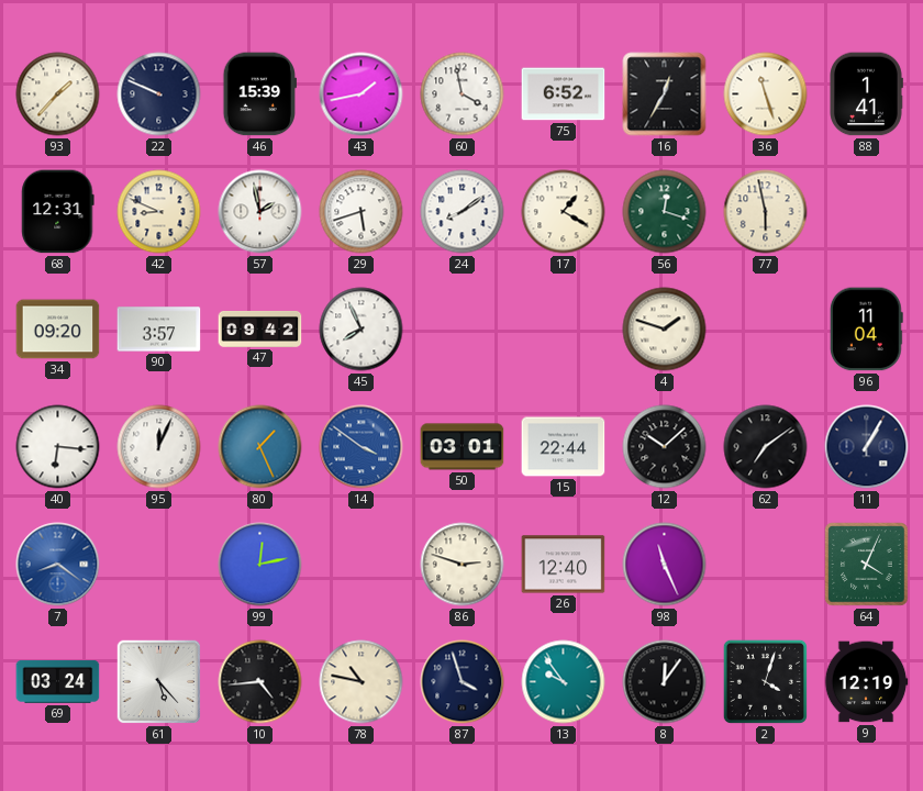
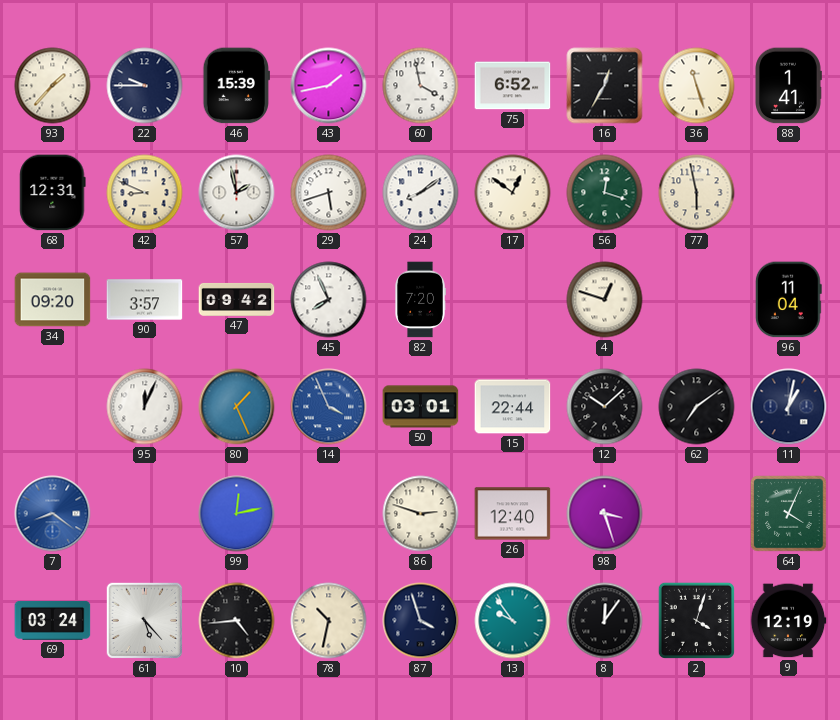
22: 9:49 -> 9:45 (145, 86)
17: 1:20 -> 12:51 (513, 193)
82: none -> 7:20 (420, 300)
4: 1:48 -> 12:48 (605, 300)
40: 6:16 -> none (58, 447)
14: 3:51 -> 3:56 (329, 407)
11: 1:05 -> 1:02 (789, 407)
98: 11:26 -> 3:27 (605, 514)
78: 10:47 -> 10:32 (329, 621)
